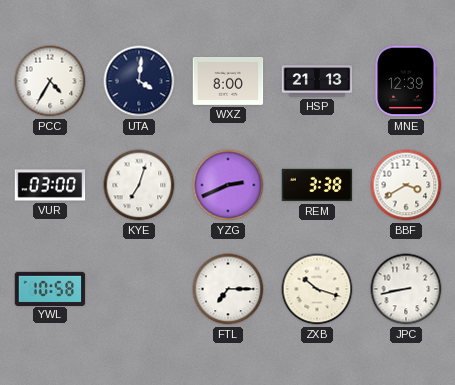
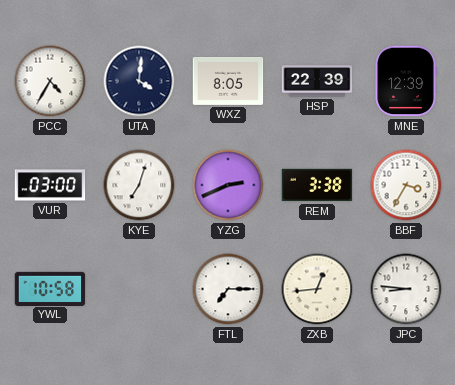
WXZ: 8:00 -> 8:05 (228, 82)
HSP: 21:13 -> 22:39 (317, 81)
BBF: 3:40 -> 3:35 (406, 185)
ZXB: 10:18 -> 12:44 (317, 289)
JPC: 8:43 -> 8:46 (406, 289)
